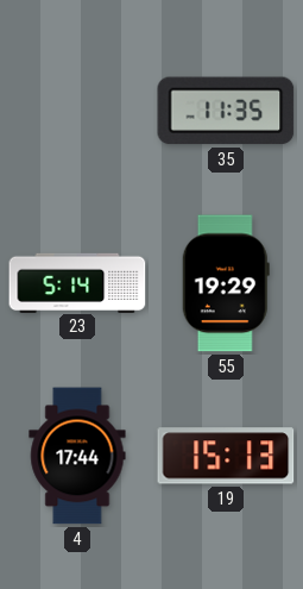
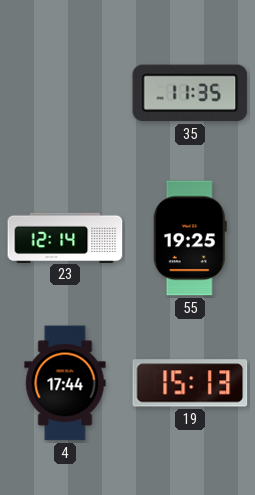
23: 5:14 -> 12:14 (65, 237)
55: 19:29 -> 19:25 (190, 238)
